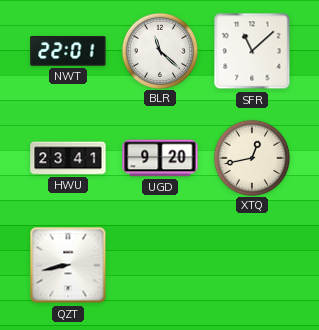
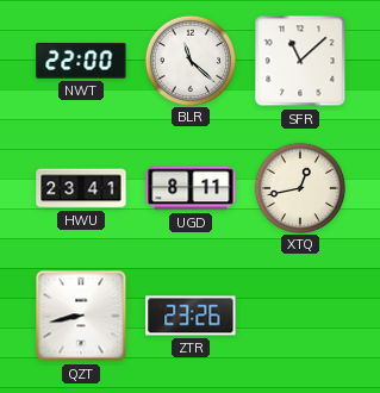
NWT: 22:01 -> 22:00 (81, 62)
UGD: 9:20 -> 8:11 (191, 188)
ZTR: none -> 23:26 (191, 316)
